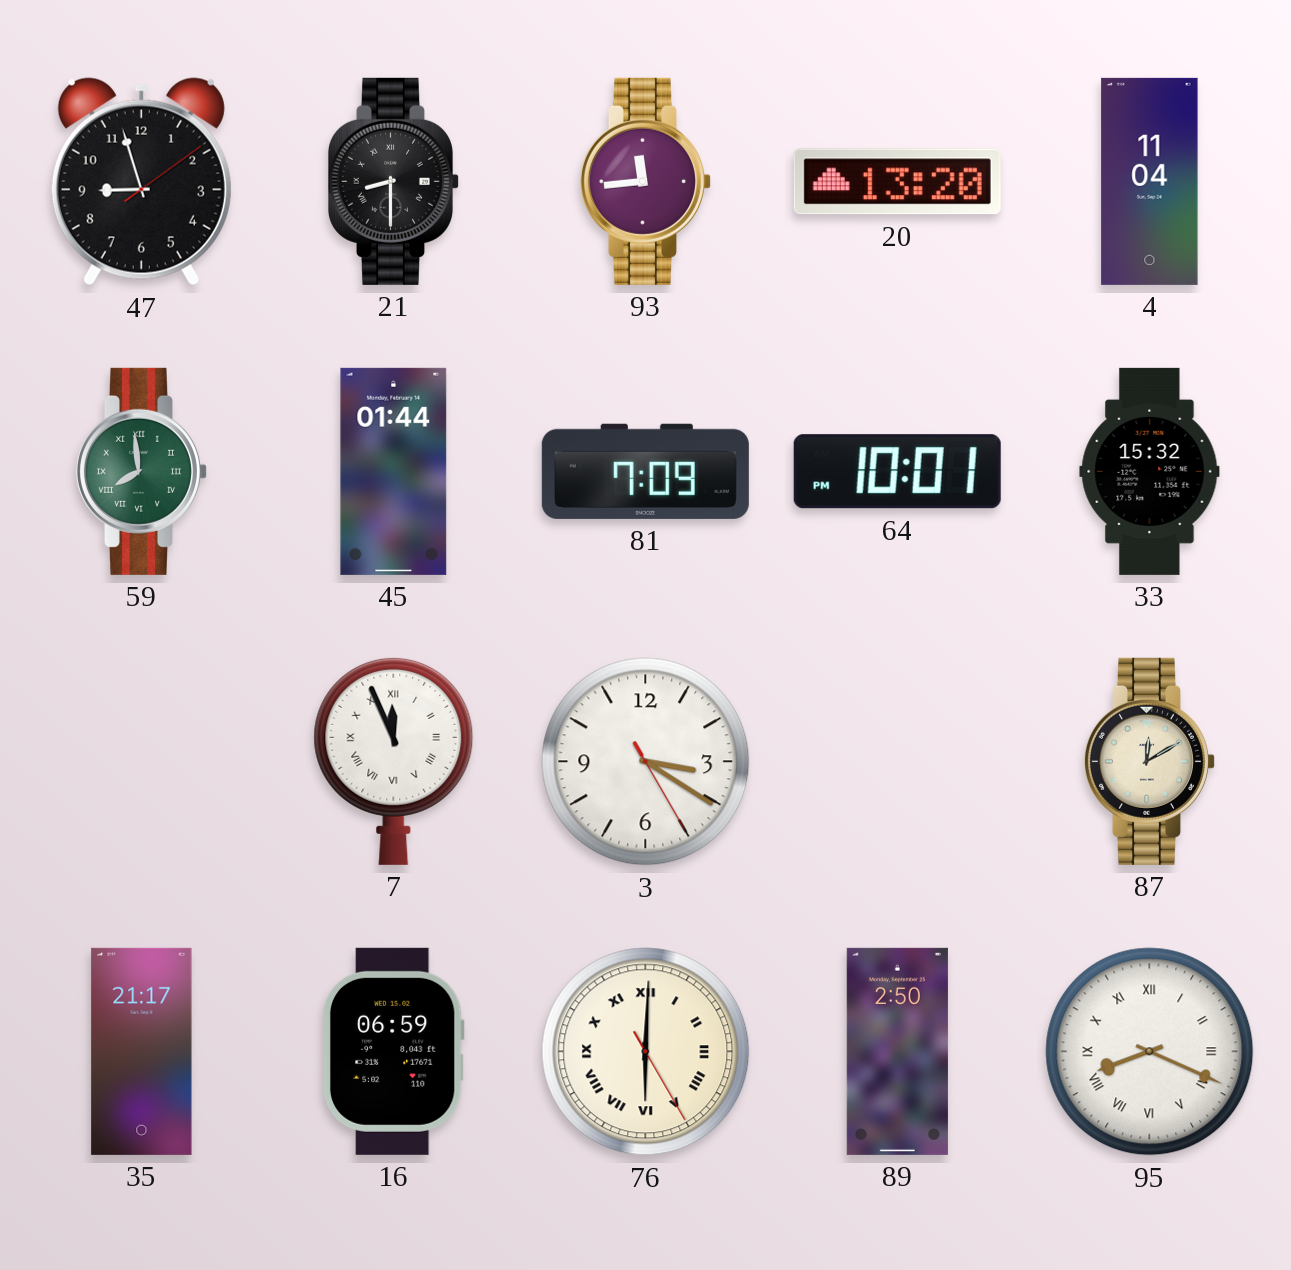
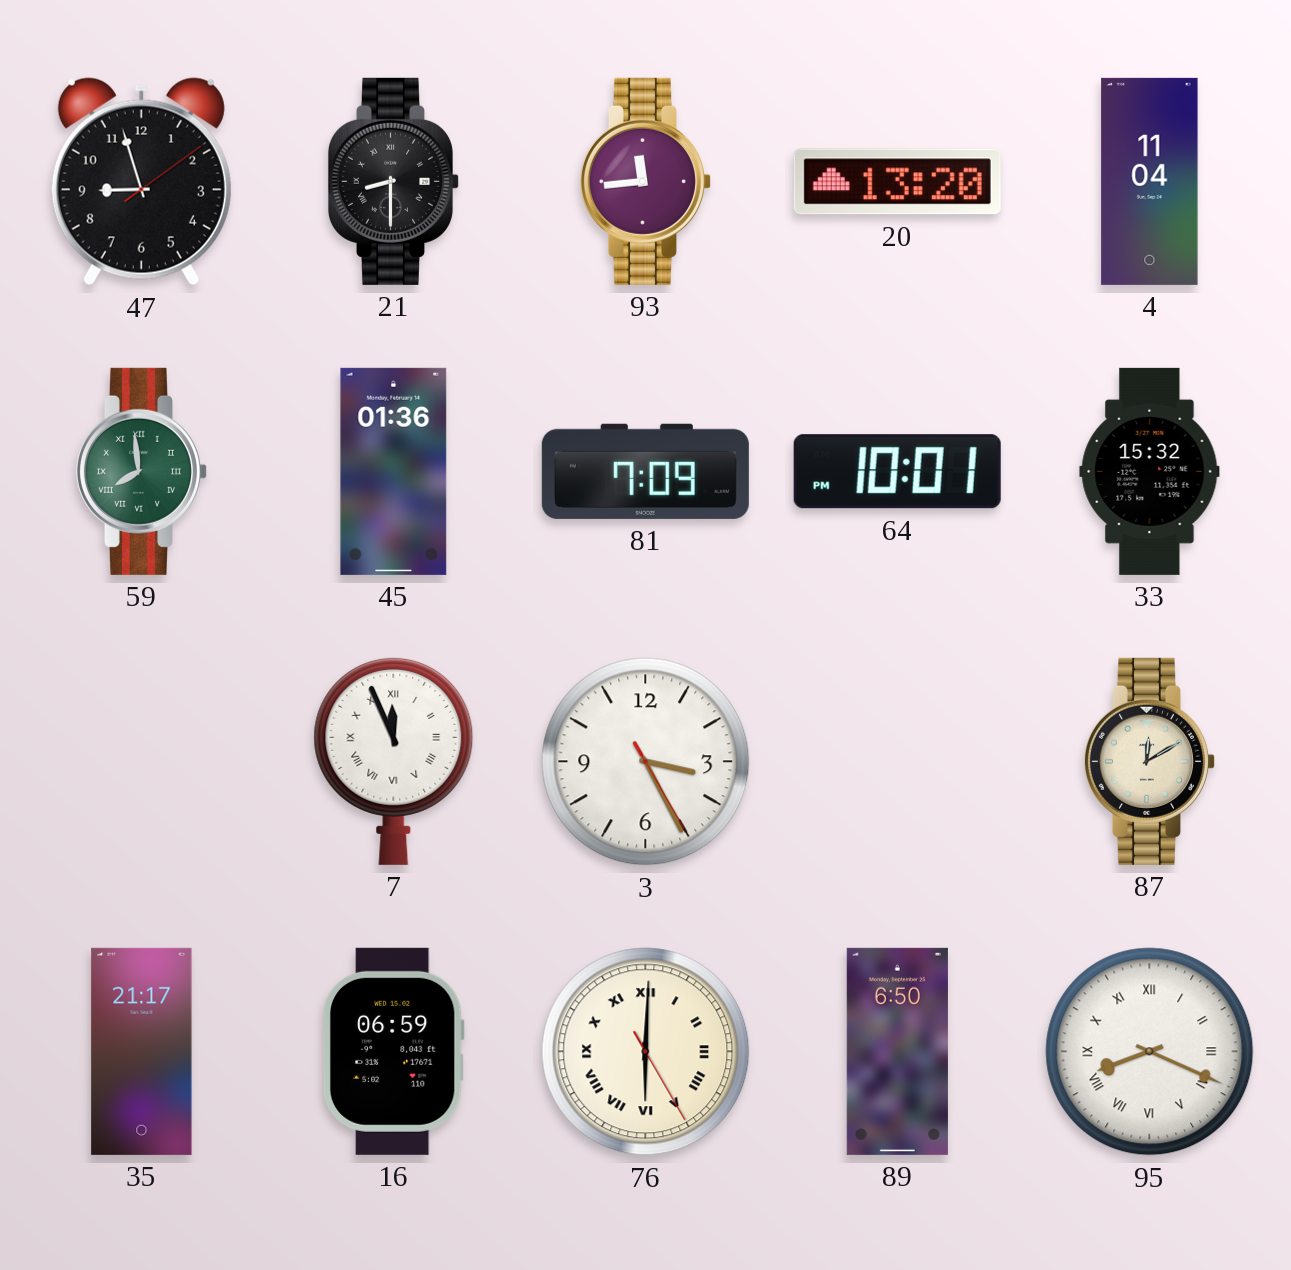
45: 01:44 -> 01:36 (394, 471)
3: 3:20 -> 3:25 (646, 762)
89: 2:50 -> 6:50 (897, 1051)
